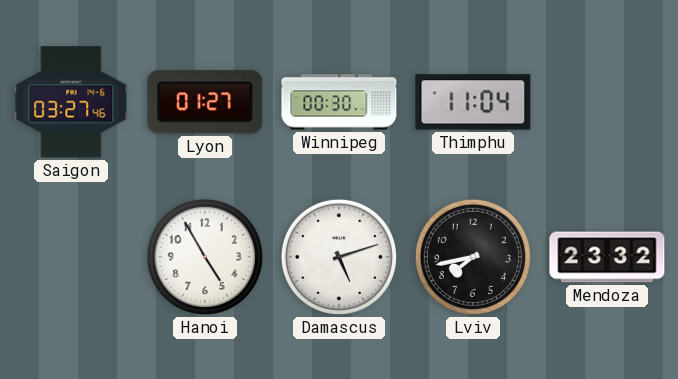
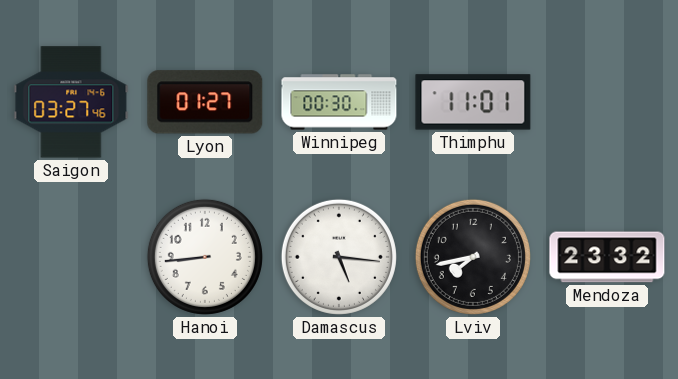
Thimphu: 11:04 -> 11:01 (473, 102)
Hanoi: 4:55 -> 8:44 (205, 257)
Damascus: 5:12 -> 5:16 (339, 257)
